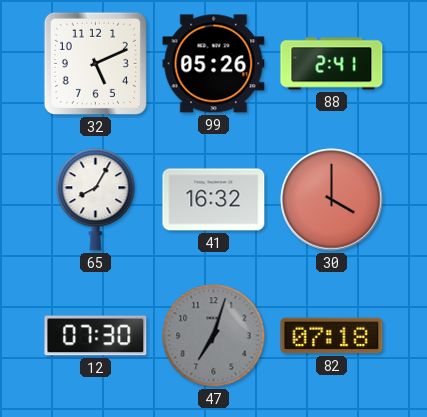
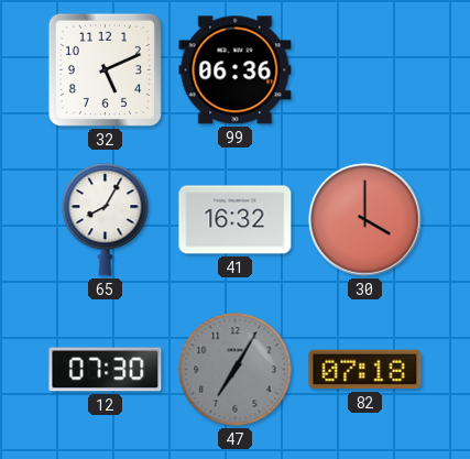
99: 05:26 -> 06:36 (236, 70)
88: 2:41 -> none (332, 64)
47: 7:03 -> 7:05 (236, 370)
